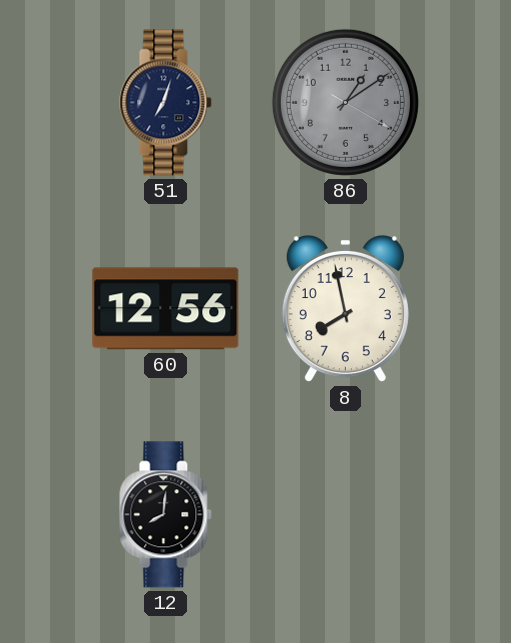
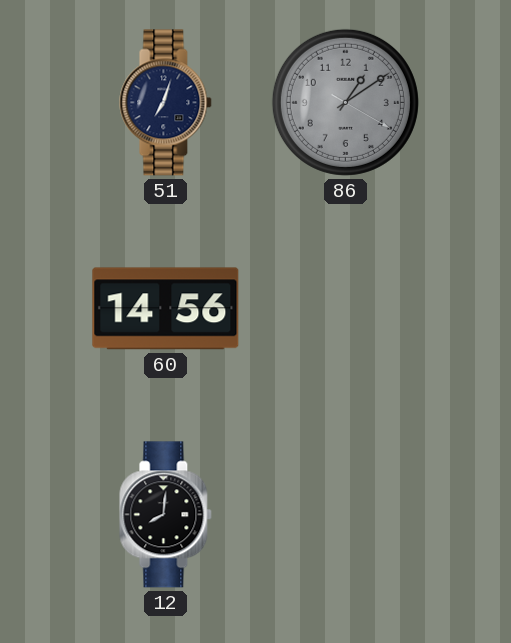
60: 12:56 -> 14:56 (166, 309)
8: 7:58 -> none (345, 309)
